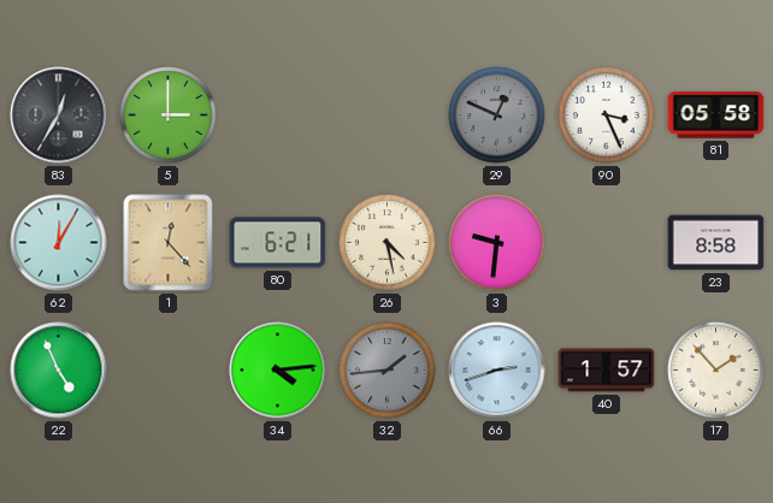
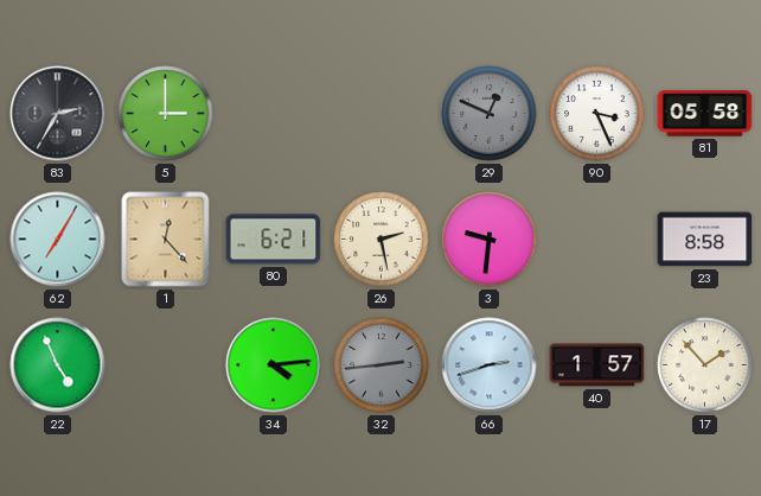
83: 12:35 -> 2:35 (58, 114)
62: 12:05 -> 7:05 (58, 240)
26: 4:28 -> 2:28 (382, 240)
32: 1:44 -> 2:44 (382, 365)
